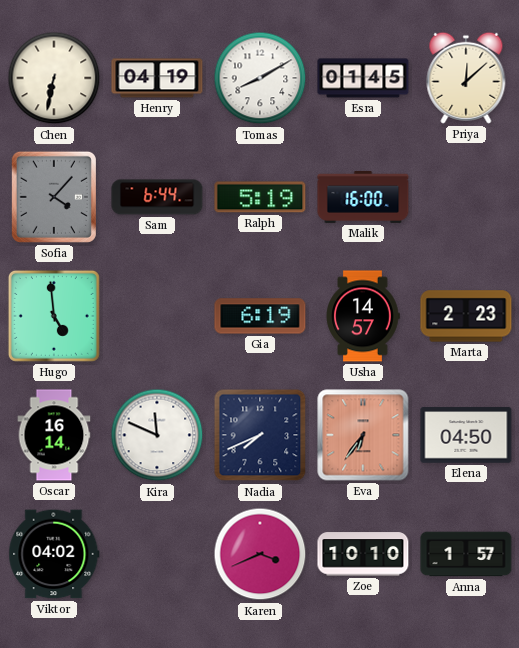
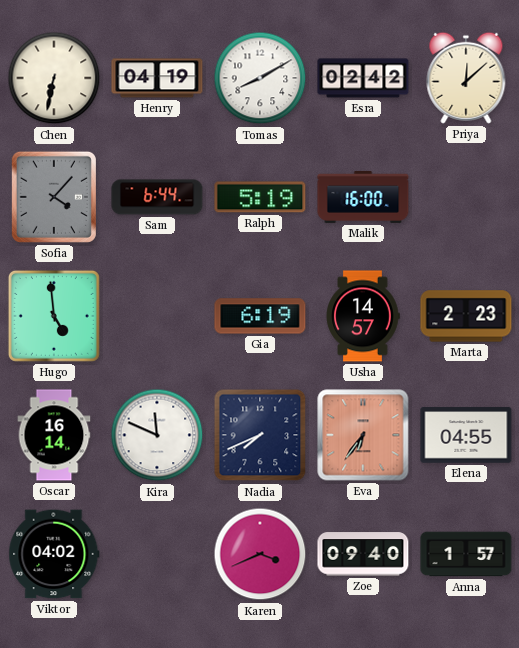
Esra: 01:45 -> 02:42 (363, 78)
Elena: 04:50 -> 04:55 (466, 435)
Zoe: 10:10 -> 09:40 (363, 554)
